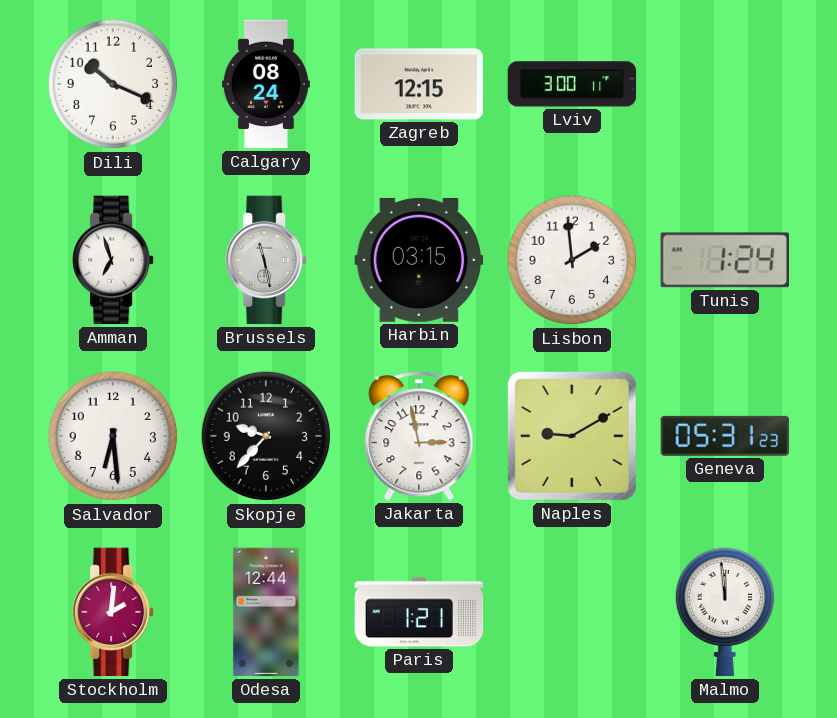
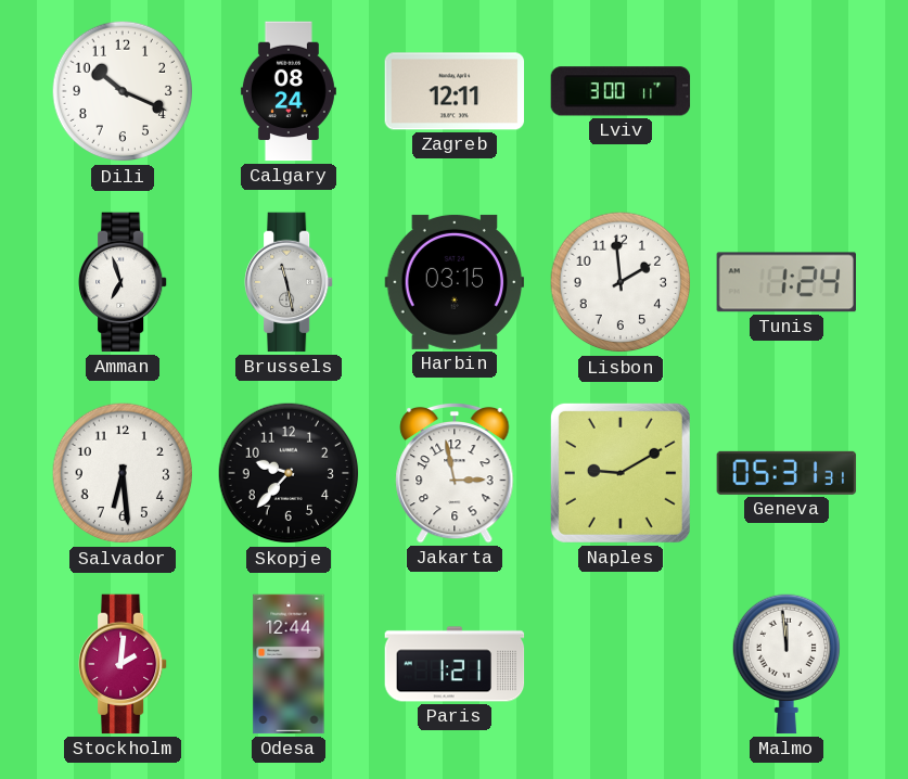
Zagreb: 12:15 -> 12:11 (455, 91)
Geneva: 05:31:23 -> 05:31:31 (786, 473)
